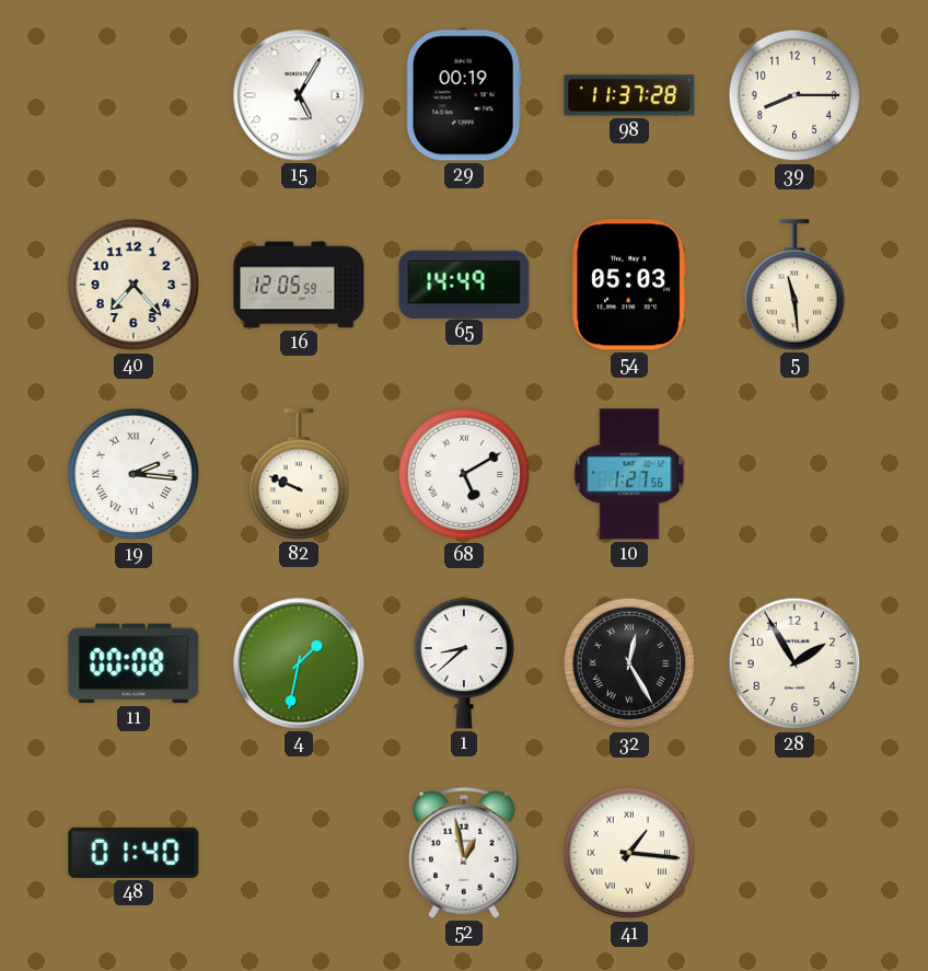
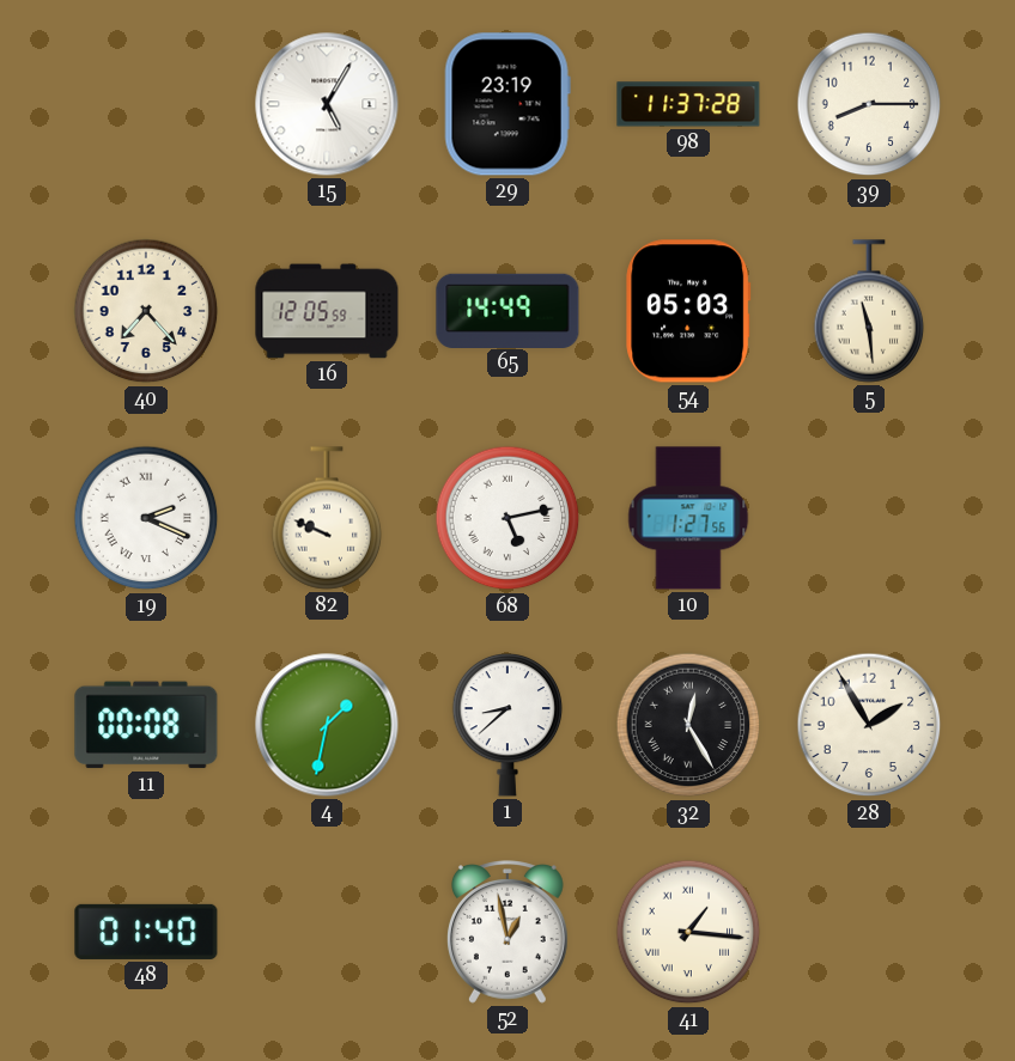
29: 00:19 -> 23:19 (508, 104)
19: 2:16 -> 2:19 (146, 518)
68: 5:10 -> 5:13 (508, 518)
